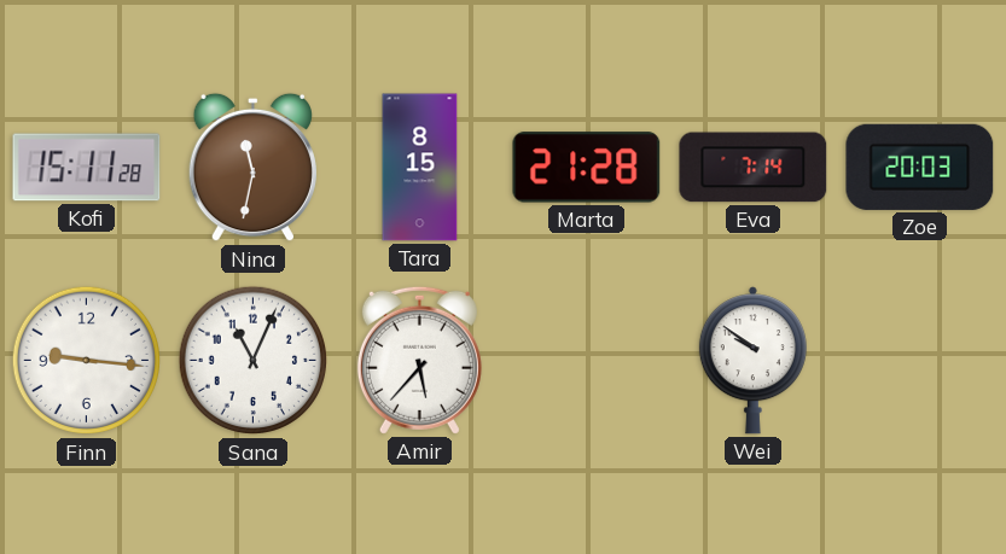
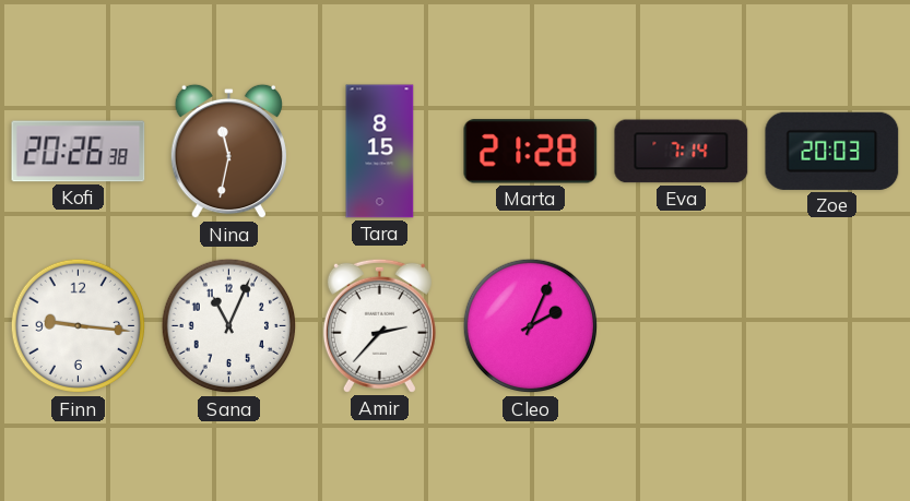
Kofi: 15:11 -> 20:26 (79, 152)
Amir: 5:37 -> 2:37 (379, 325)
Cleo: none -> 2:04 (531, 326)
Wei: 9:51 -> none (752, 361)
